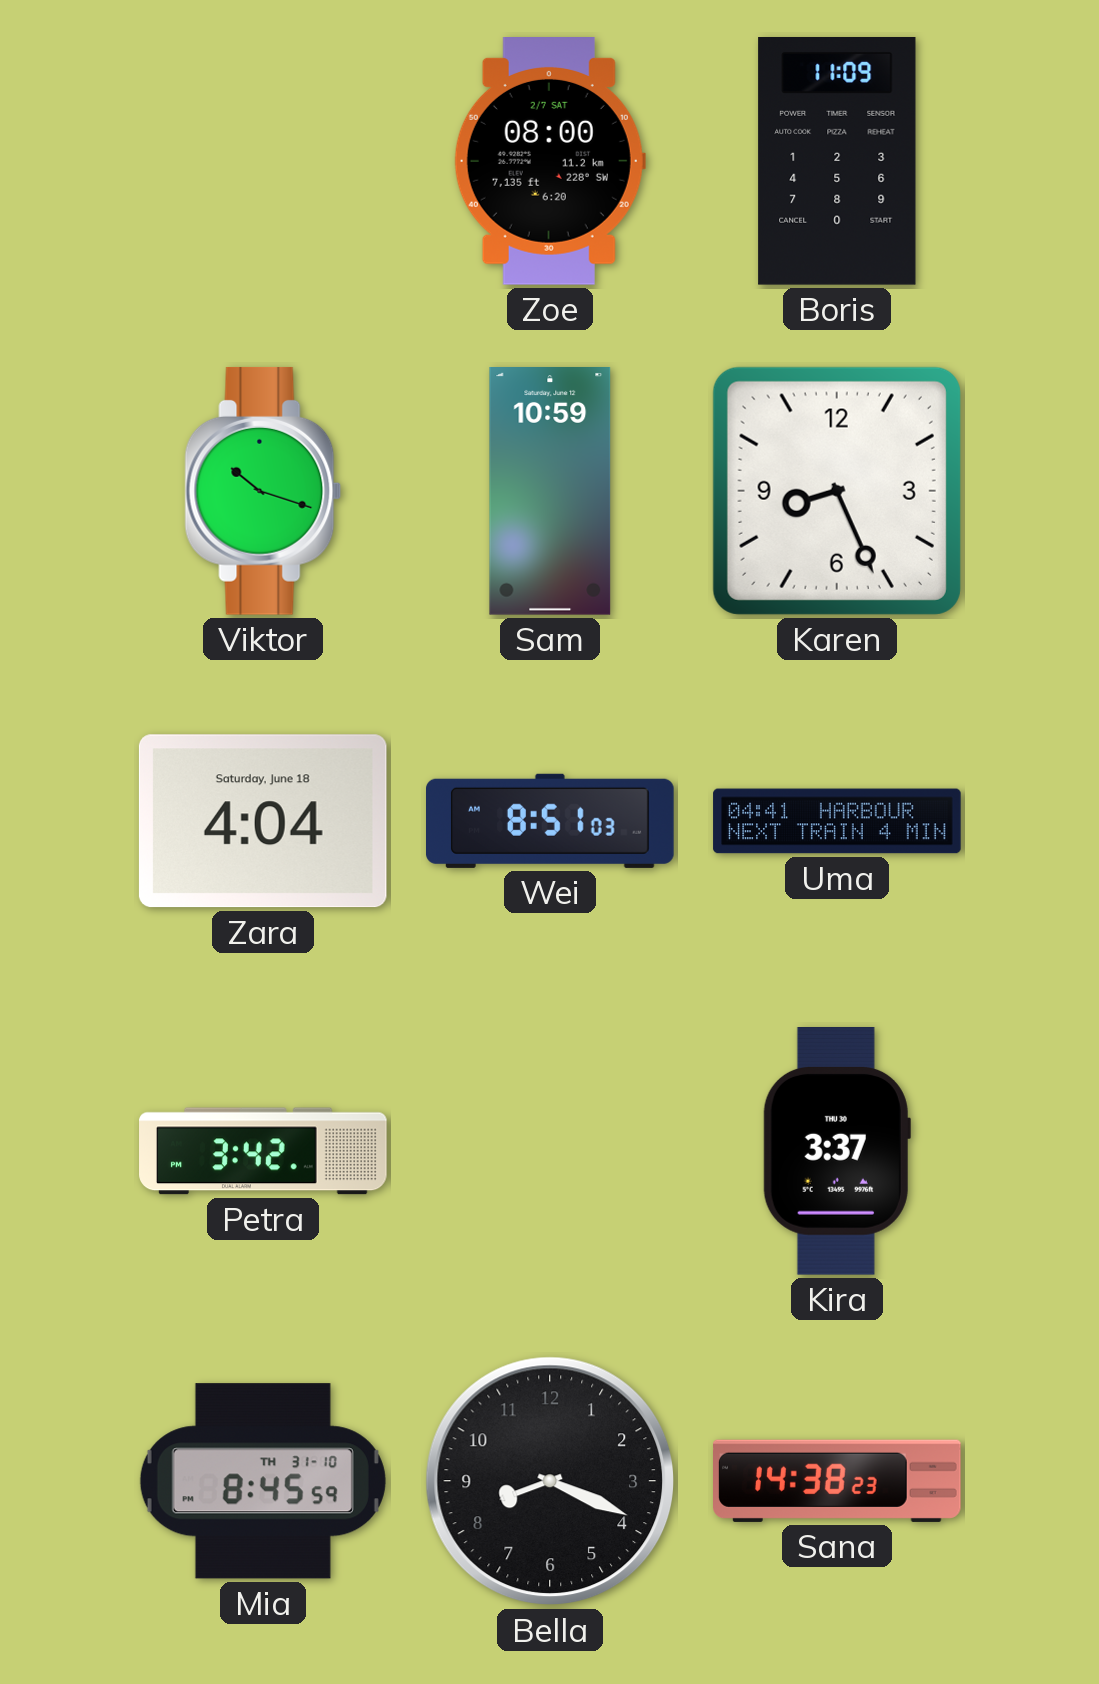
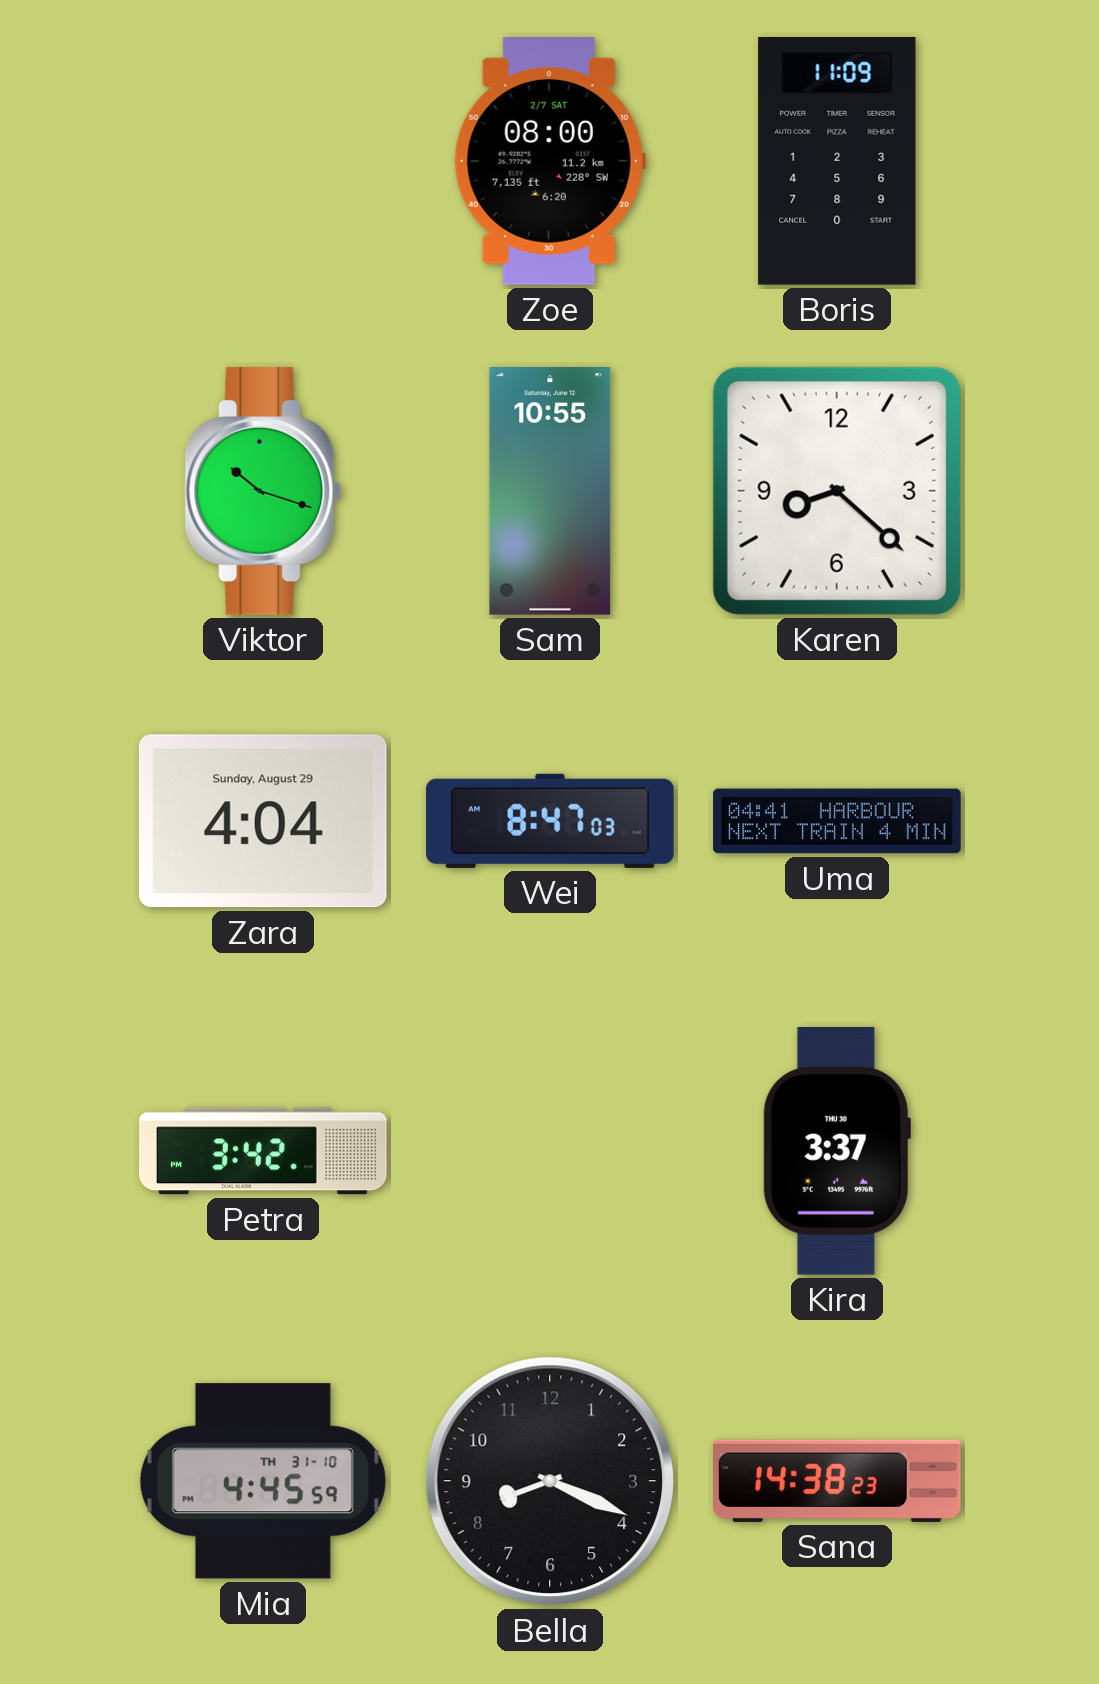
Sam: 10:59 -> 10:55 (550, 492)
Karen: 8:26 -> 8:22 (837, 491)
Zara date: Saturday, June 18 -> Sunday, August 29 (263, 821)
Wei: 8:51 -> 8:47 (550, 821)
Mia: 8:45 -> 4:45 (263, 1481)
